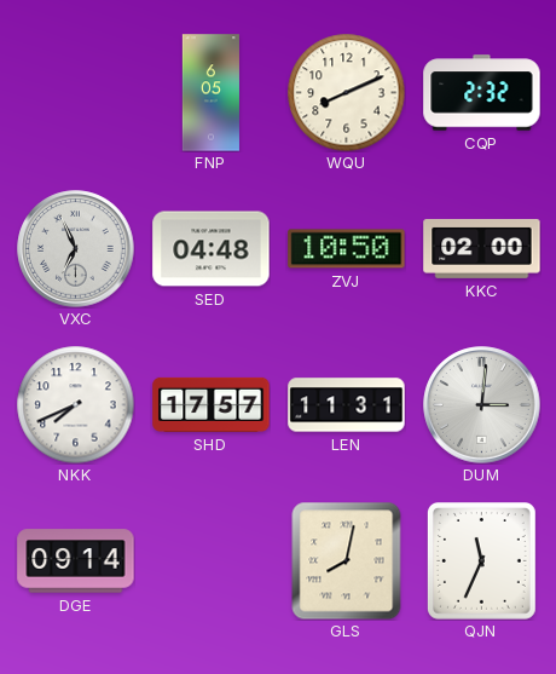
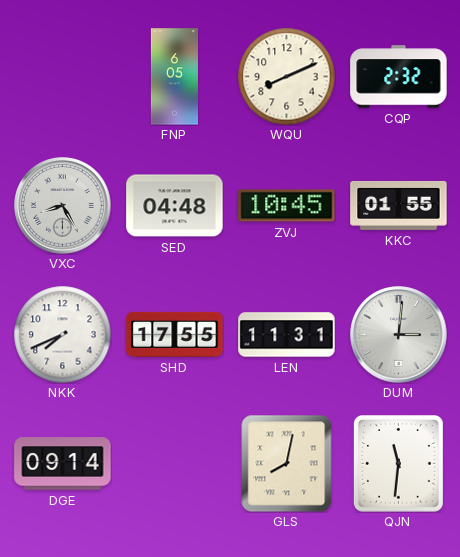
VXC: 6:56 -> 8:25 (63, 206)
ZVJ: 10:50 -> 10:45 (287, 206)
KKC: 02:00 -> 01:55 (399, 205)
SHD: 17:57 -> 17:55 (175, 334)
QJN: 11:34 -> 11:31 (398, 464)
